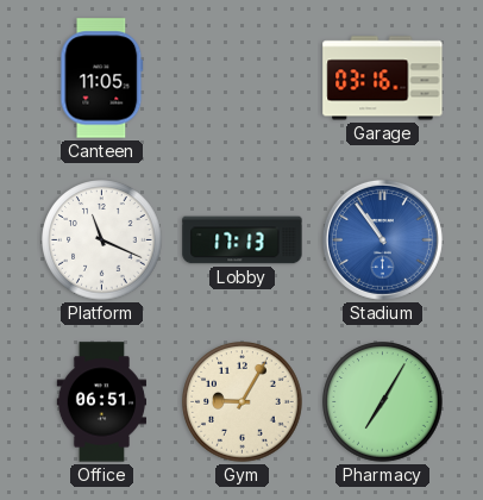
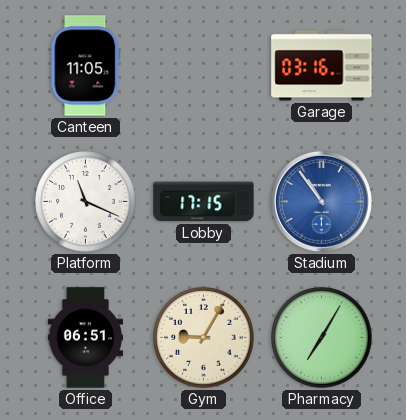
Lobby: 17:13 -> 17:15 (204, 202)
